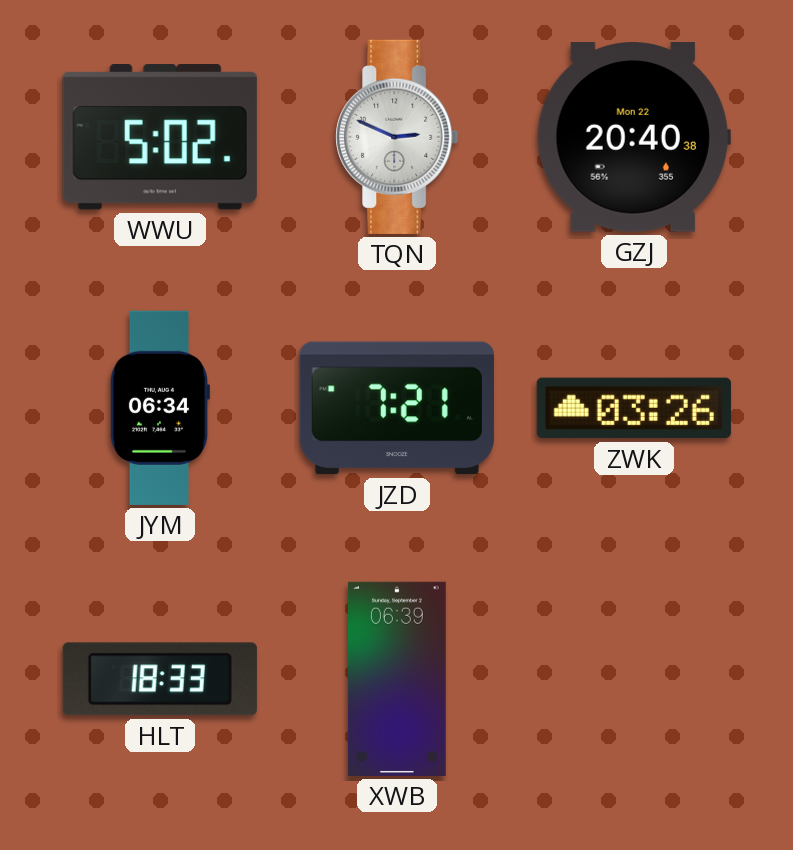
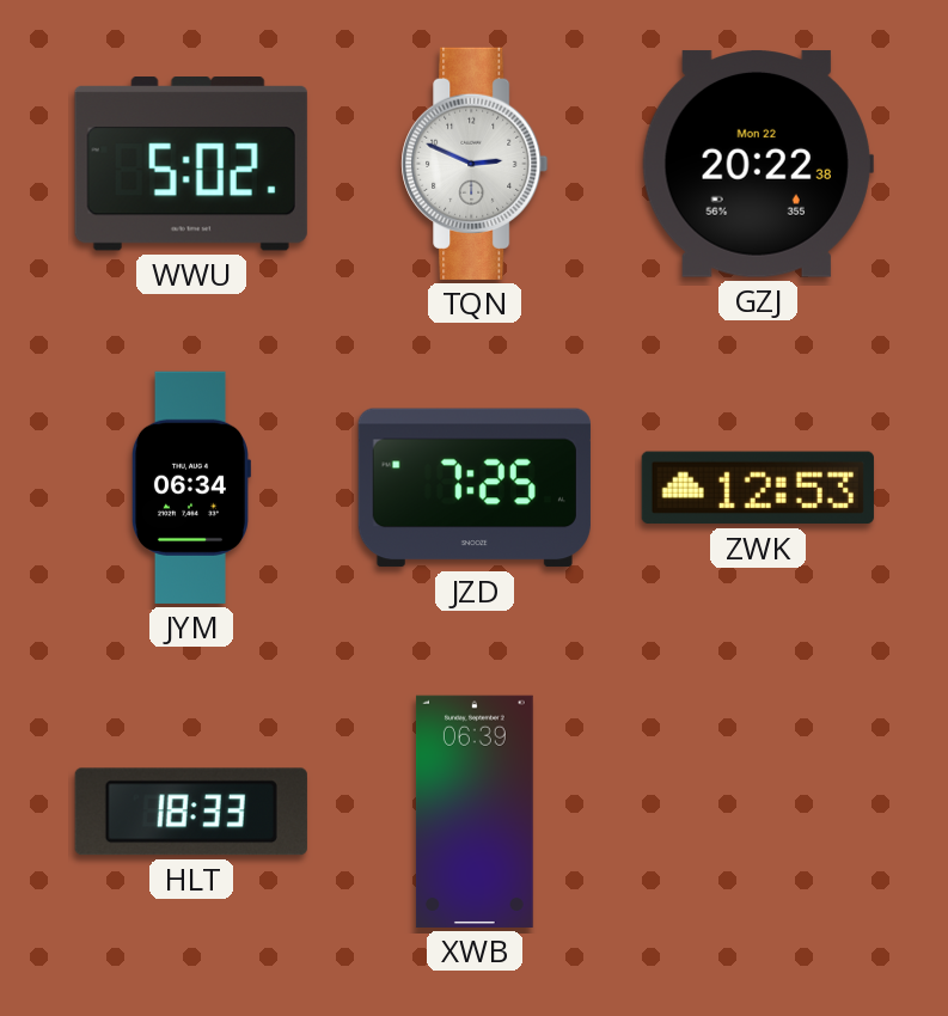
GZJ: 20:40 -> 20:22 (758, 164)
JZD: 7:21 -> 7:25 (475, 488)
ZWK: 03:26 -> 12:53 (758, 488)
